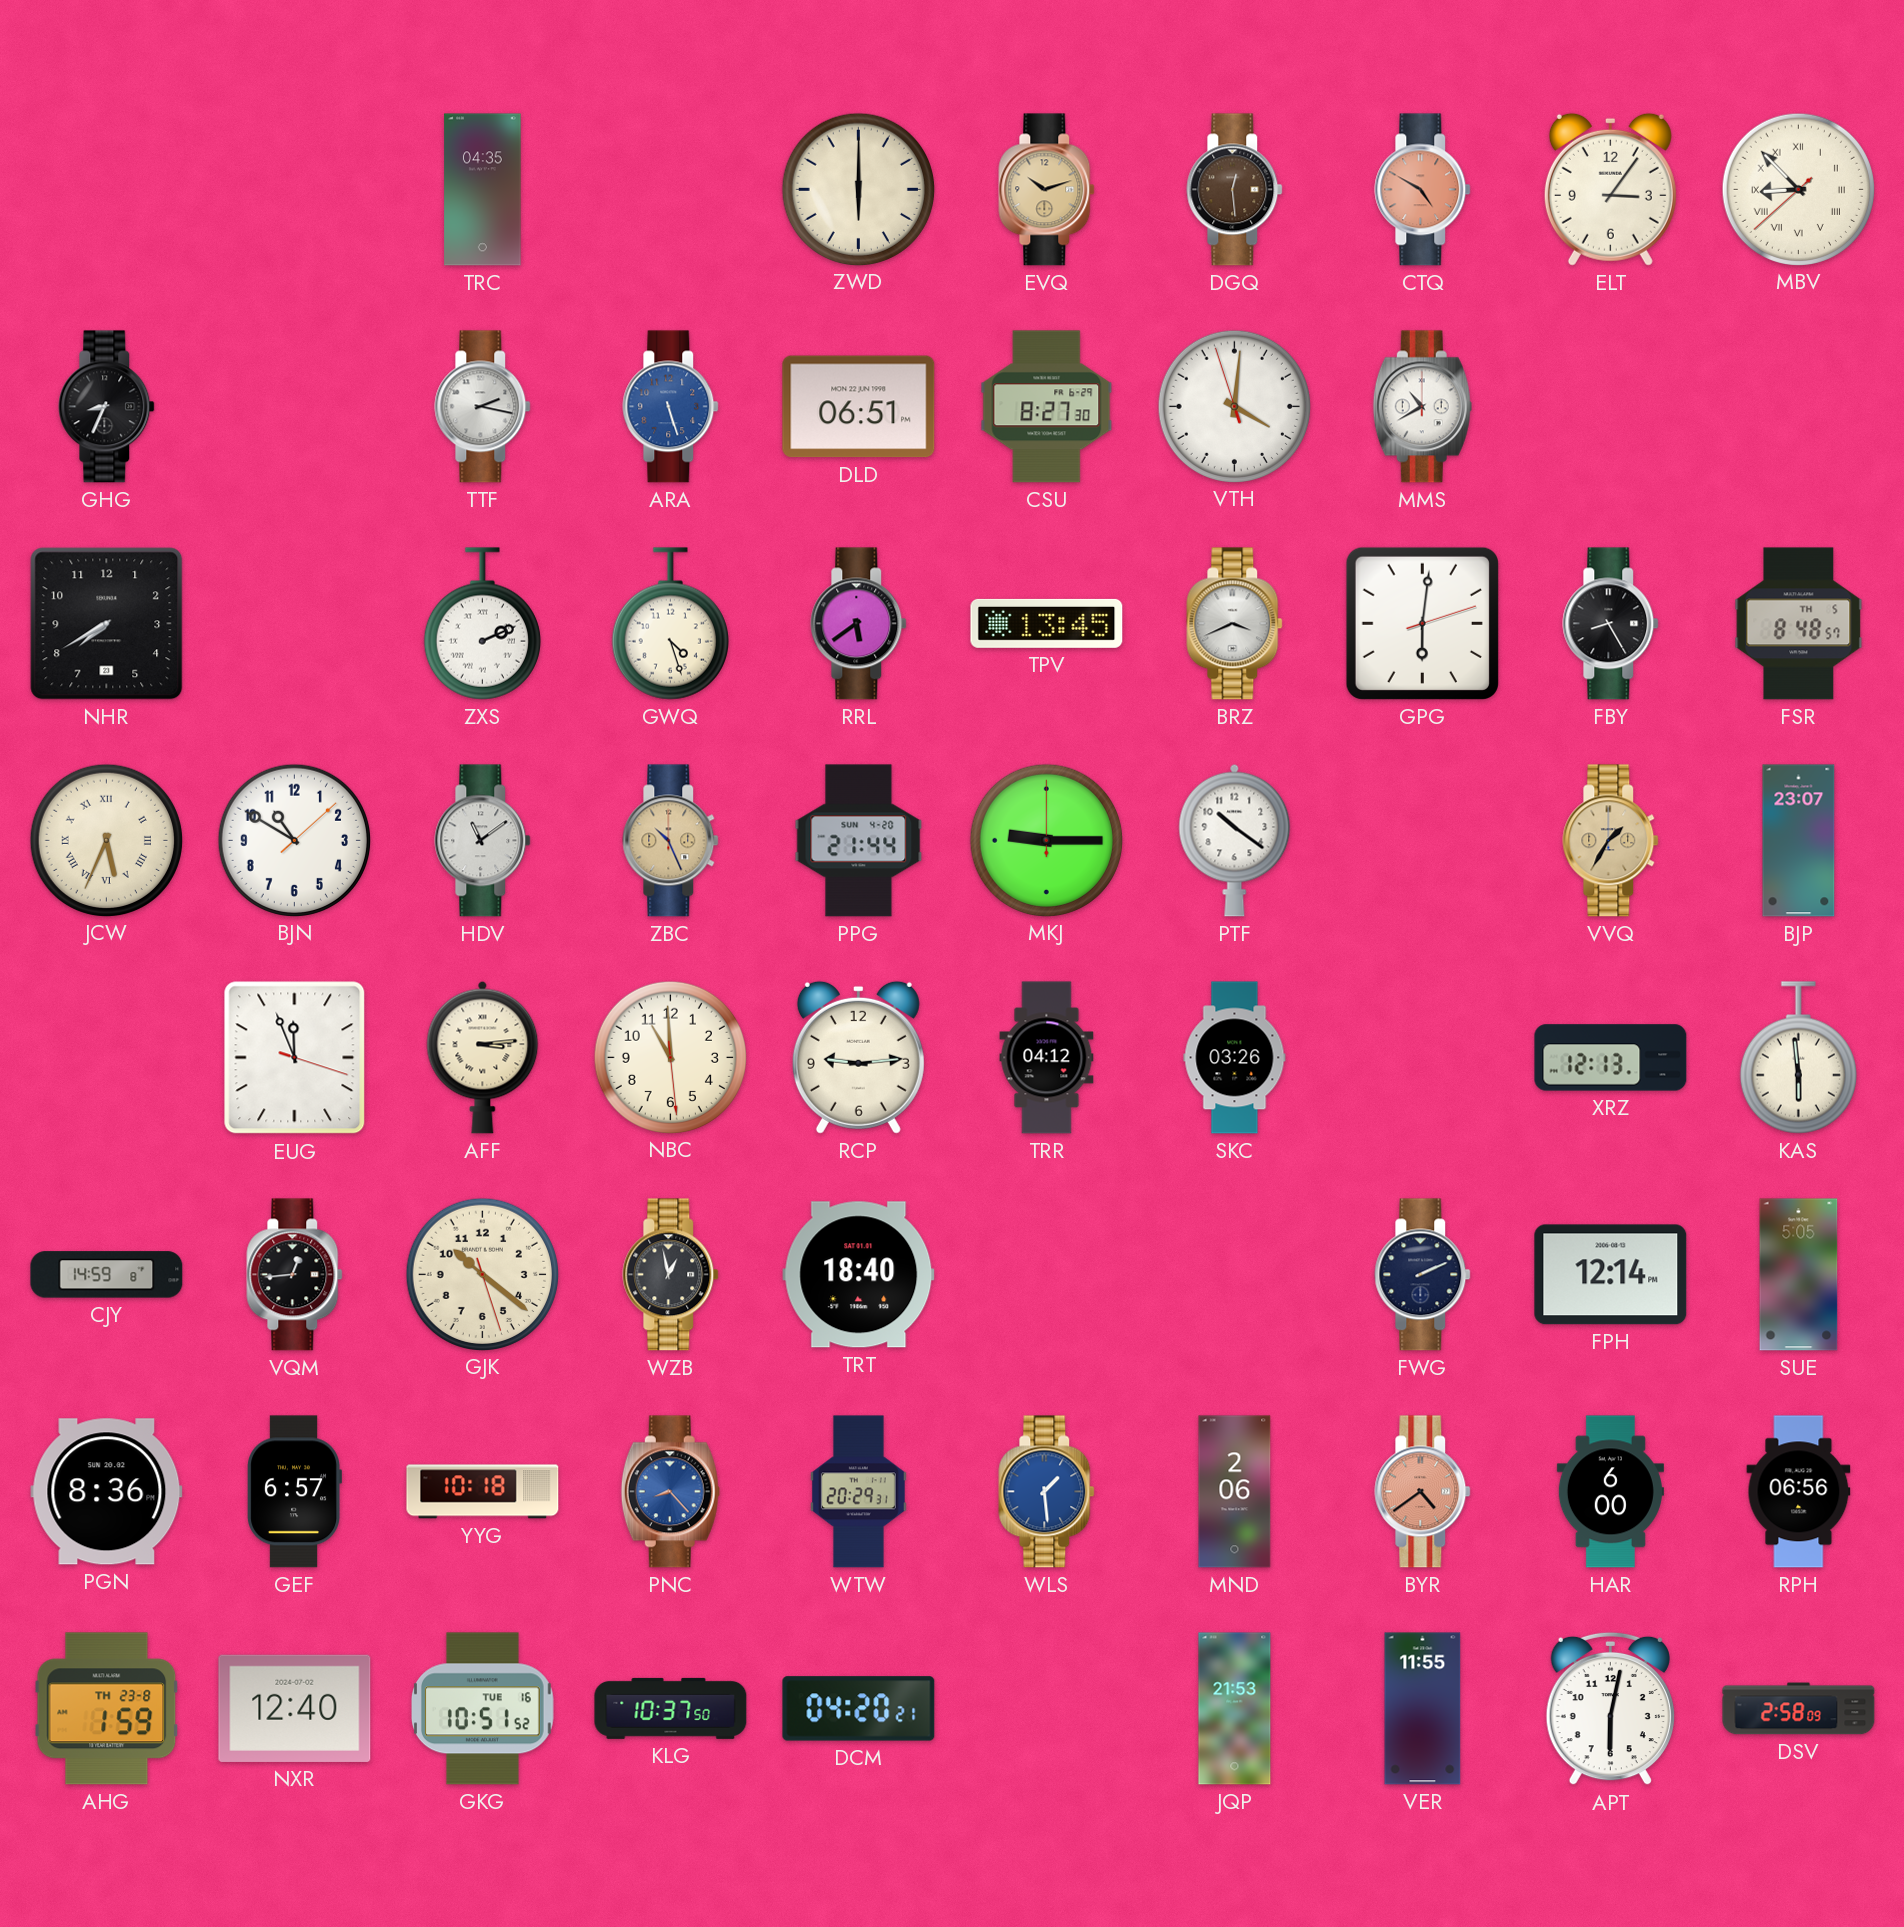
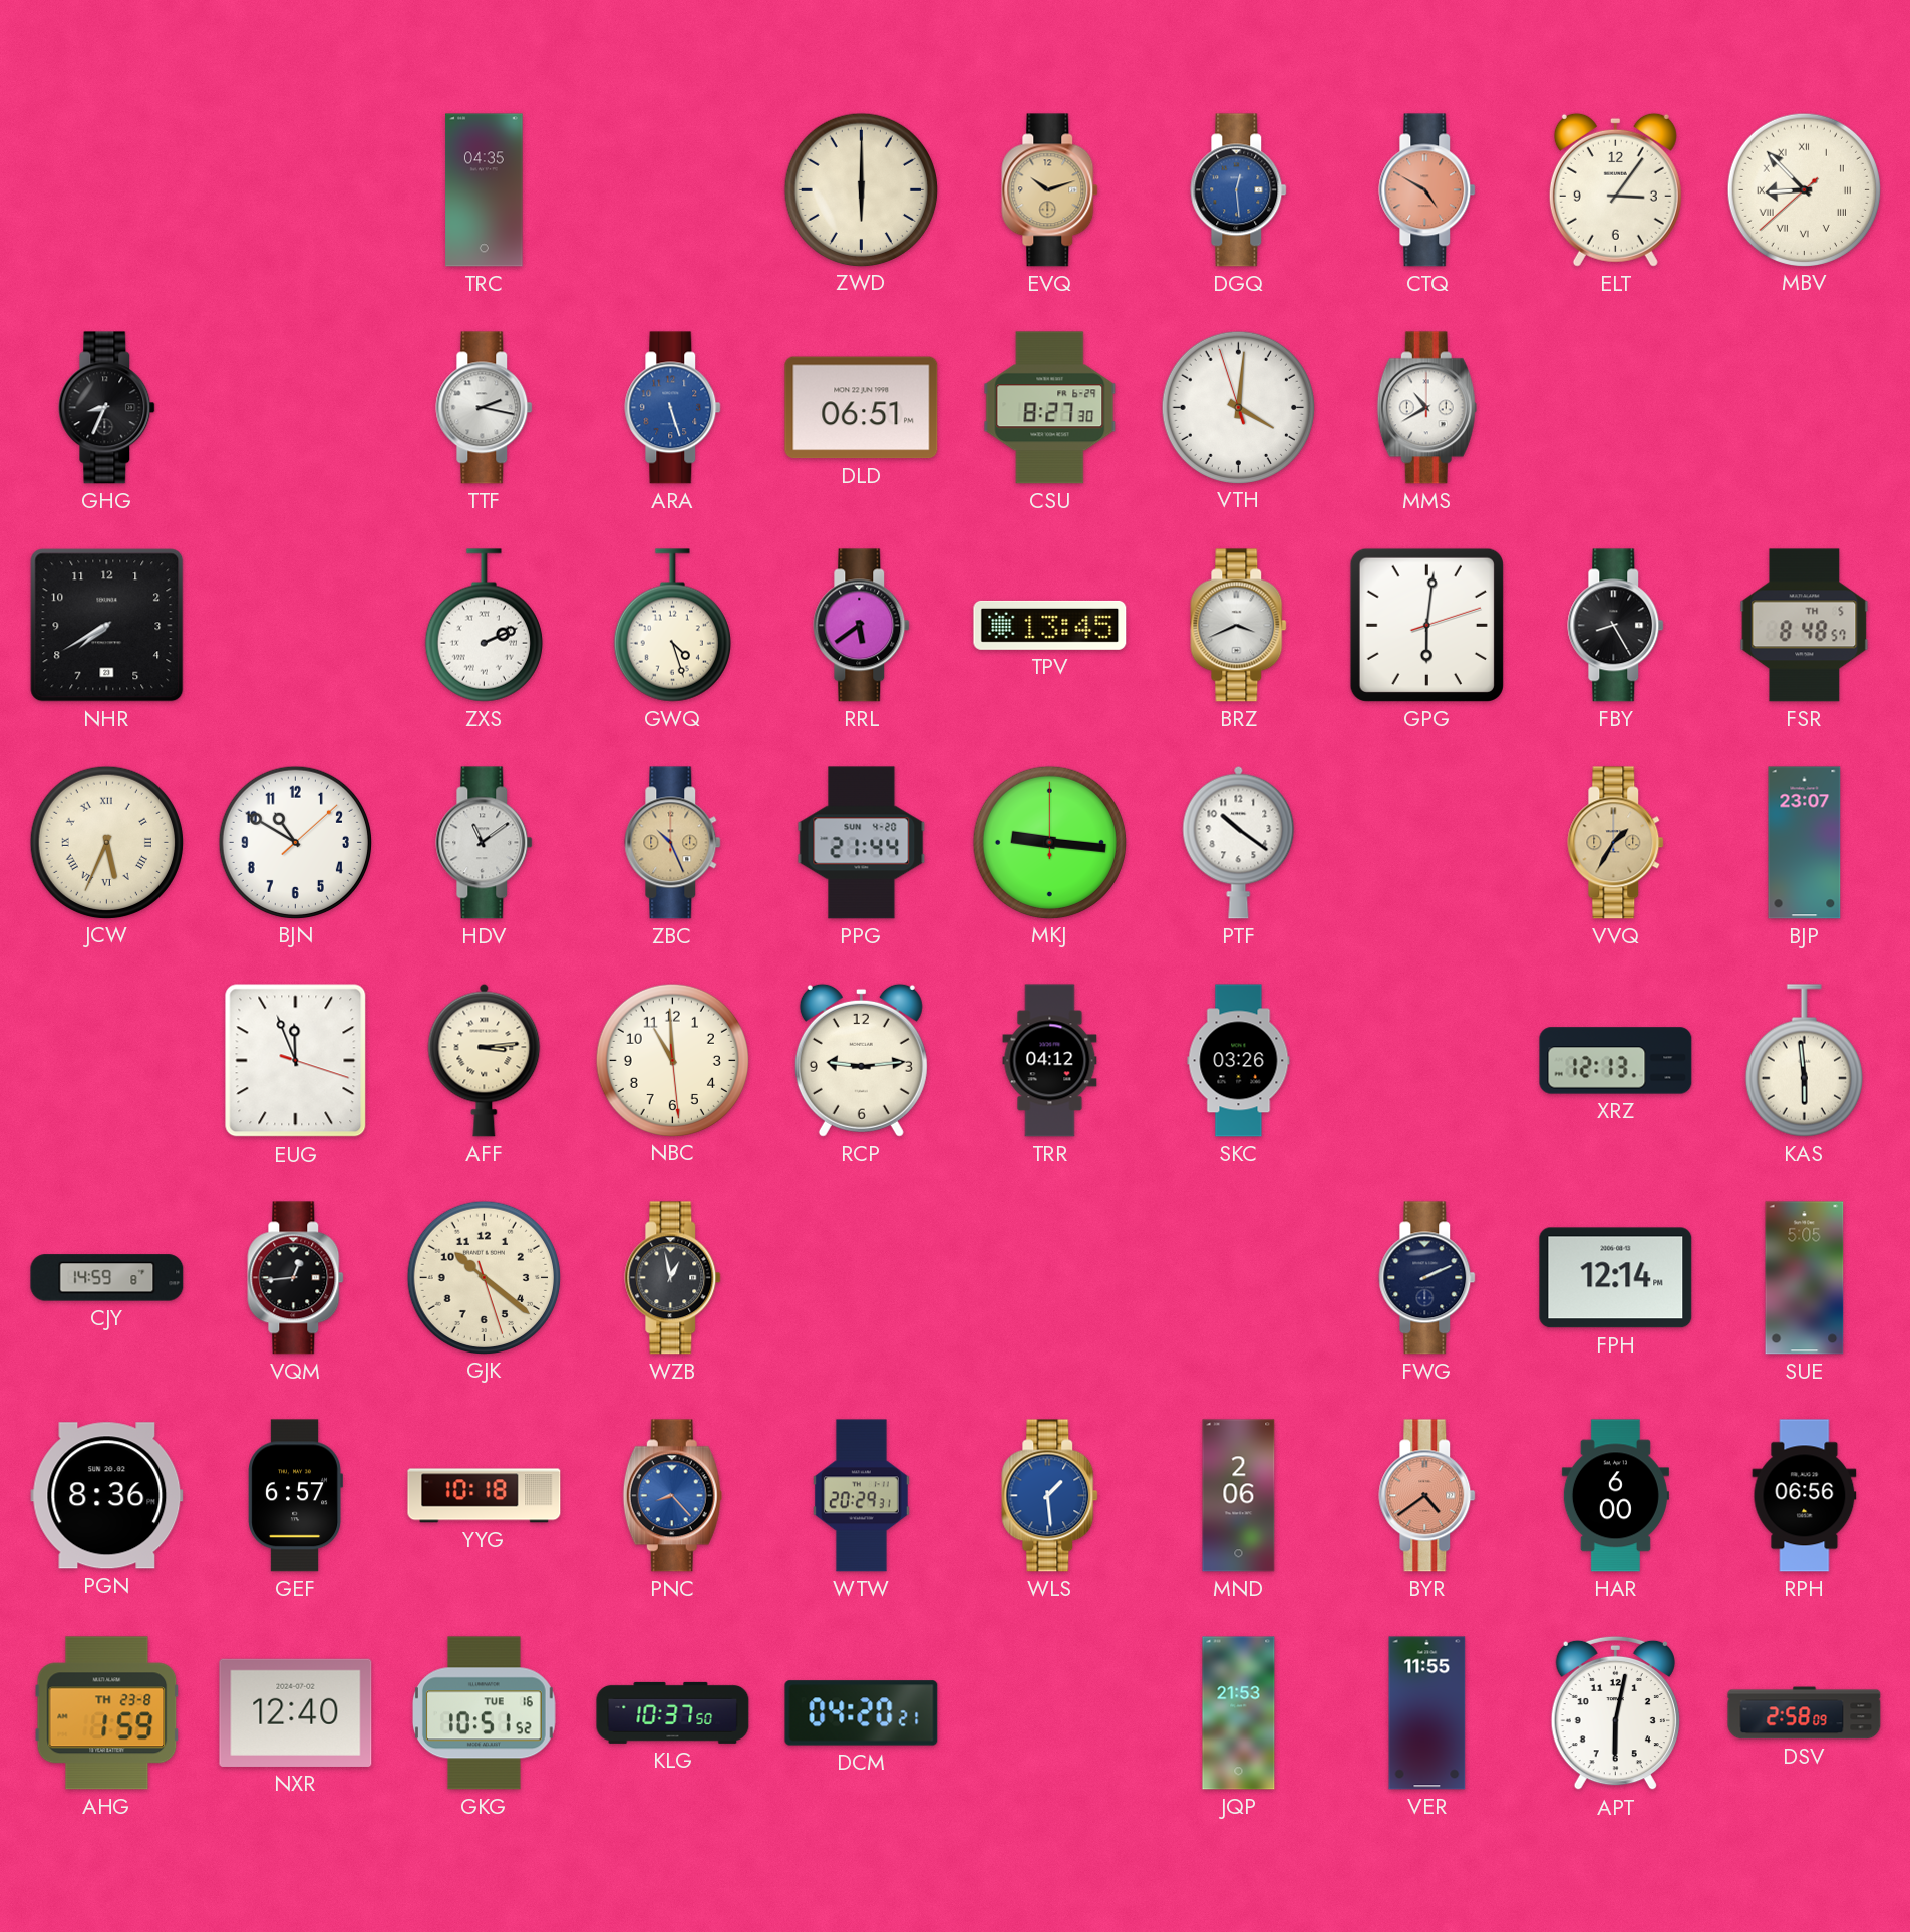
DGQ dial: brown -> blue (1239, 190)
MKJ: 9:15 -> 9:16 (1049, 842)
TRT: 18:40 -> none (859, 1275)
